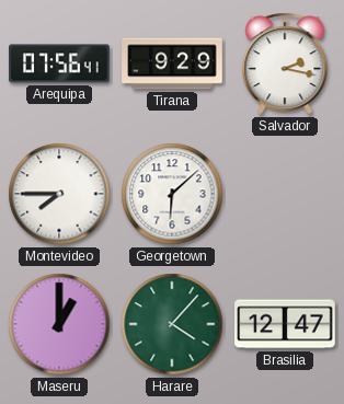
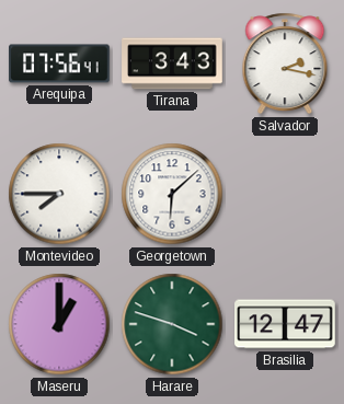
Tirana: 9:29 -> 3:43 (172, 64)
Harare: 4:07 -> 3:48 (172, 324)
